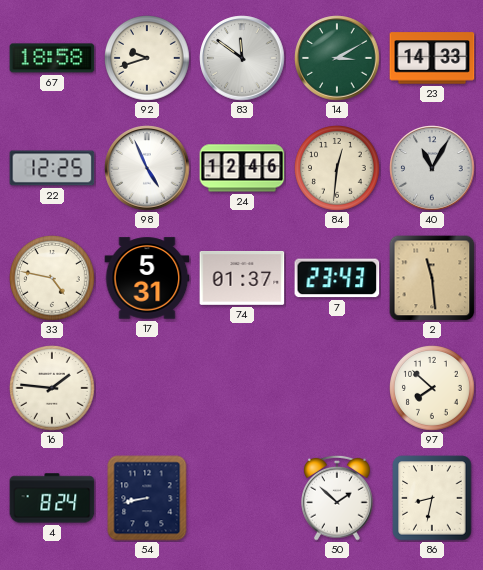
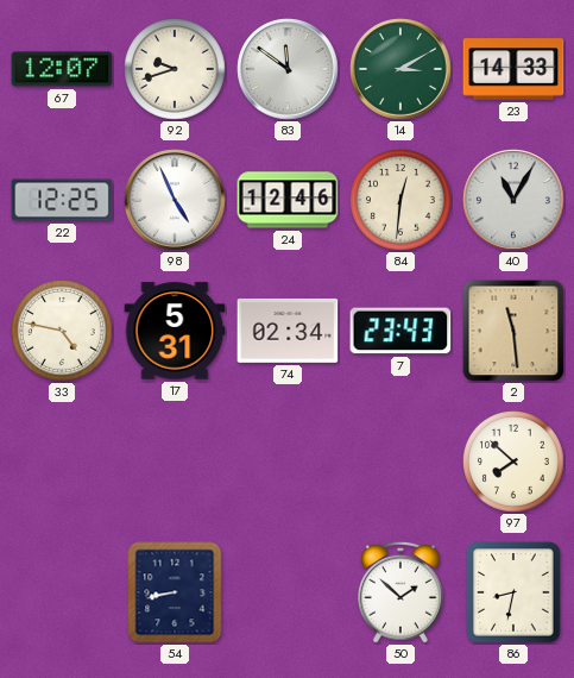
67: 18:58 -> 12:07 (62, 69)
74: 01:37 -> 02:34 (288, 331)
16: 1:46 -> none (53, 389)
4: 8:24 -> none (52, 498)
